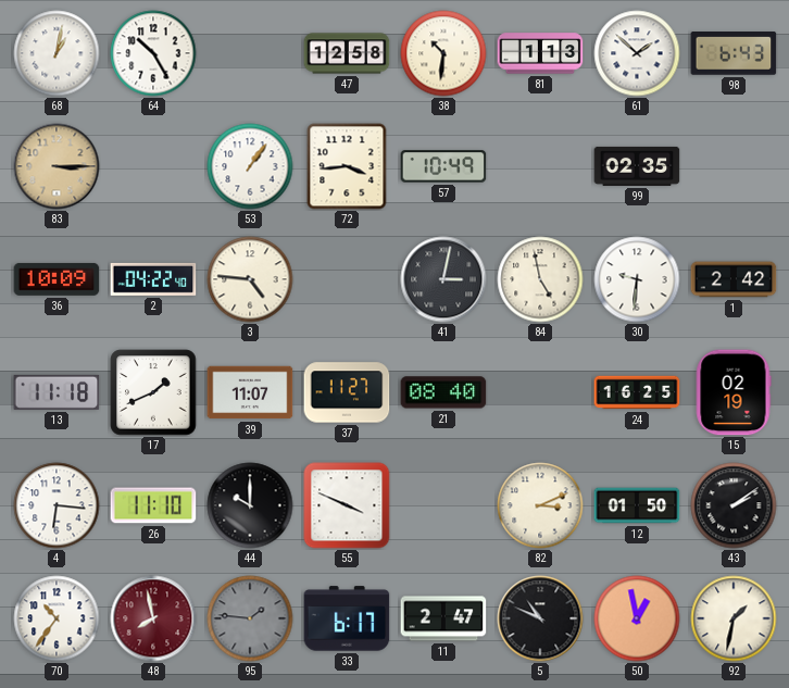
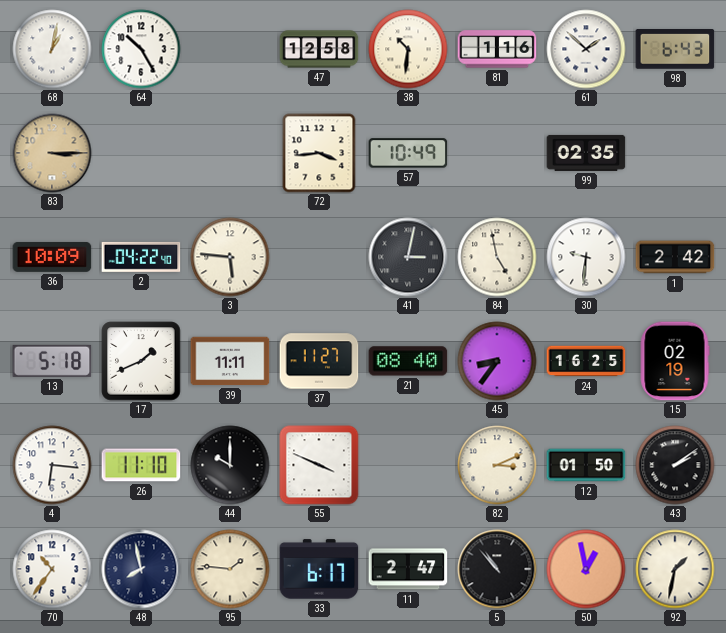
81: 1:13 -> 1:16 (497, 49)
53: 1:06 -> none (250, 166)
3: 4:46 -> 5:46 (230, 257)
13: 11:18 -> 5:18 (52, 361)
39: 11:07 -> 11:11 (230, 361)
45: none -> 8:36 (497, 361)
48 dial: burgundy -> navy (141, 569)
95 dial: grey -> cream (230, 569)
5: 10:49 -> 10:53 (497, 569)
